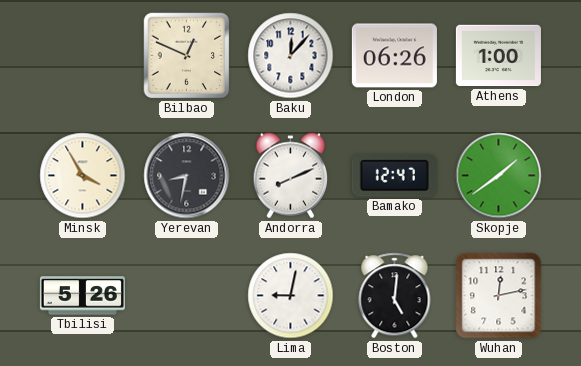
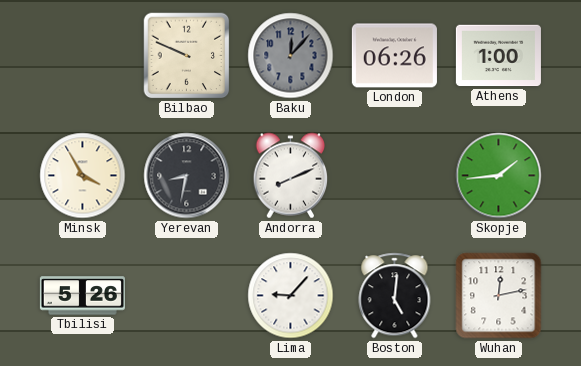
Bilbao: 12:49 -> 9:49 (187, 56)
Baku dial: white -> grey (291, 56)
Bamako: 12:47 -> none (394, 176)
Skopje: 1:39 -> 1:44 (499, 176)
Lima: 9:02 -> 9:07 (291, 296)
